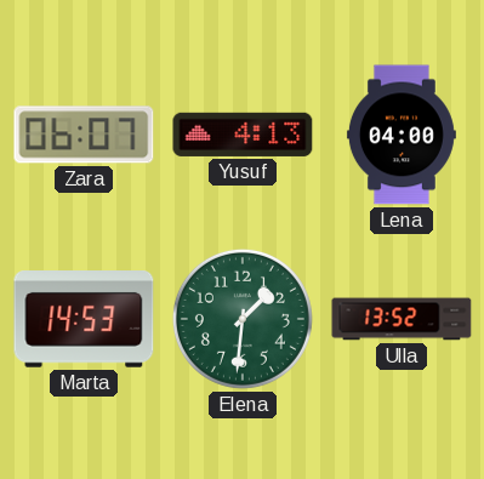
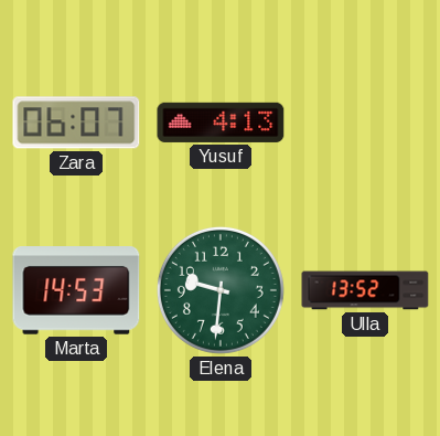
Lena: 04:00 -> none (402, 135)
Elena: 1:31 -> 9:31 (221, 290)
